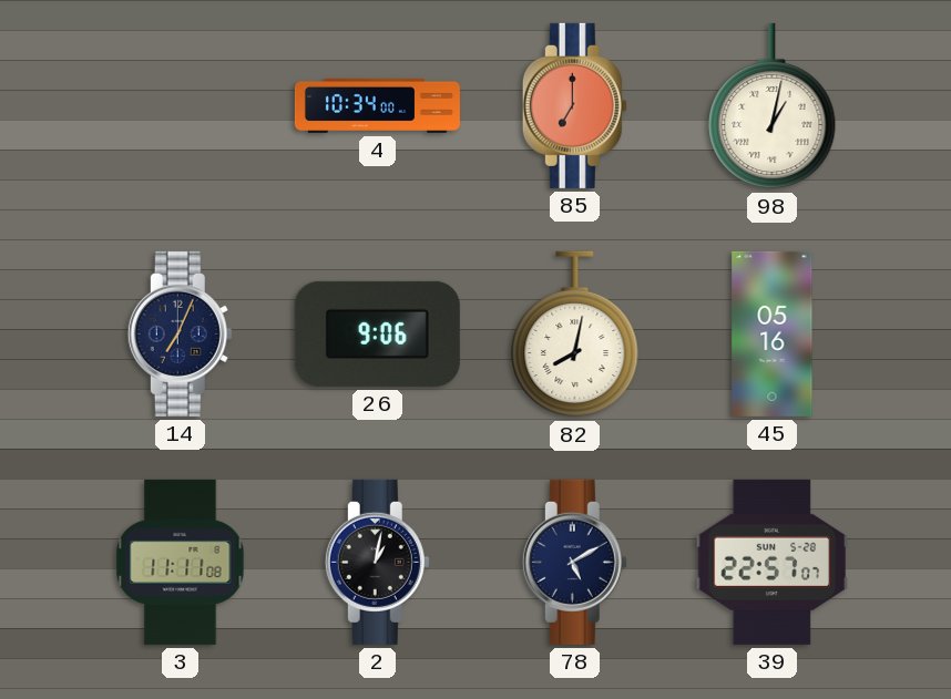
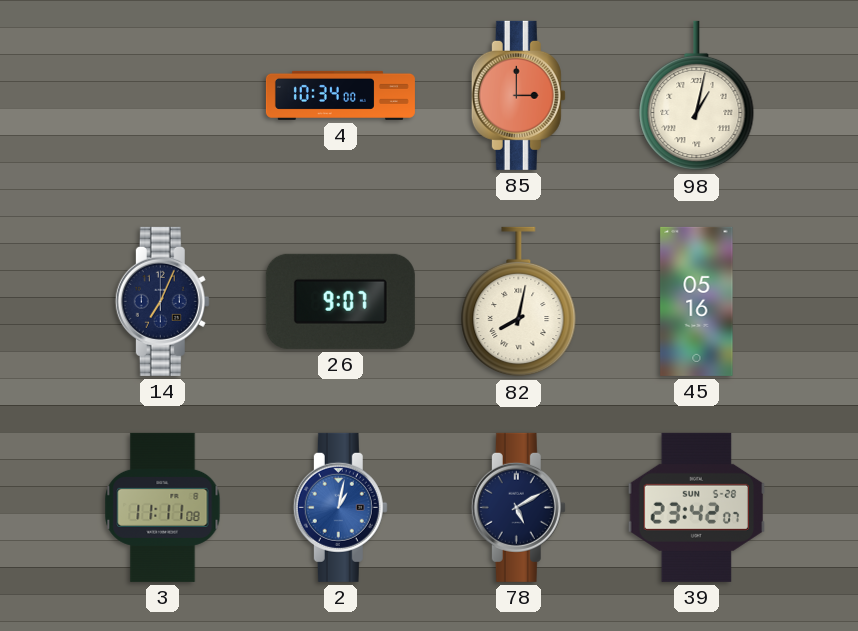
85: 7:00 -> 3:00 (518, 95)
26: 9:06 -> 9:07 (340, 301)
2 dial: black -> blue (340, 507)
39: 22:57 -> 23:42 (697, 507)
